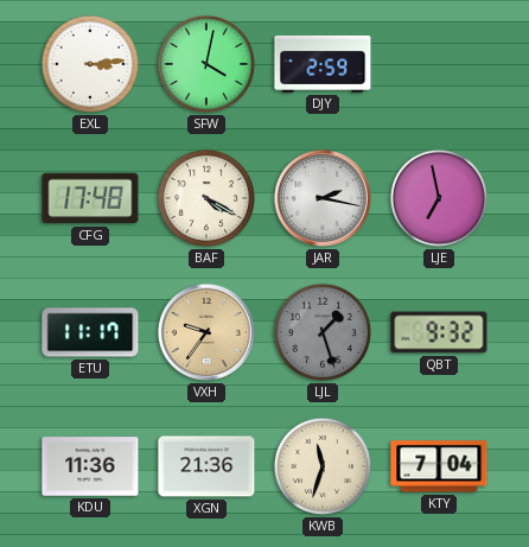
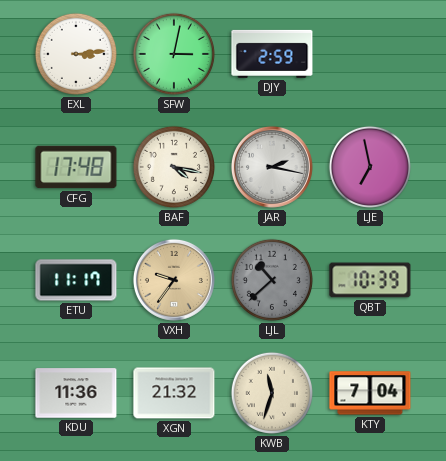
SFW: 4:02 -> 3:02 (174, 54)
BAF: 4:20 -> 4:17 (174, 167)
LJL: 1:27 -> 10:38 (272, 280)
QBT: 9:32 -> 10:39 (370, 280)
XGN: 21:36 -> 21:32 (174, 393)
